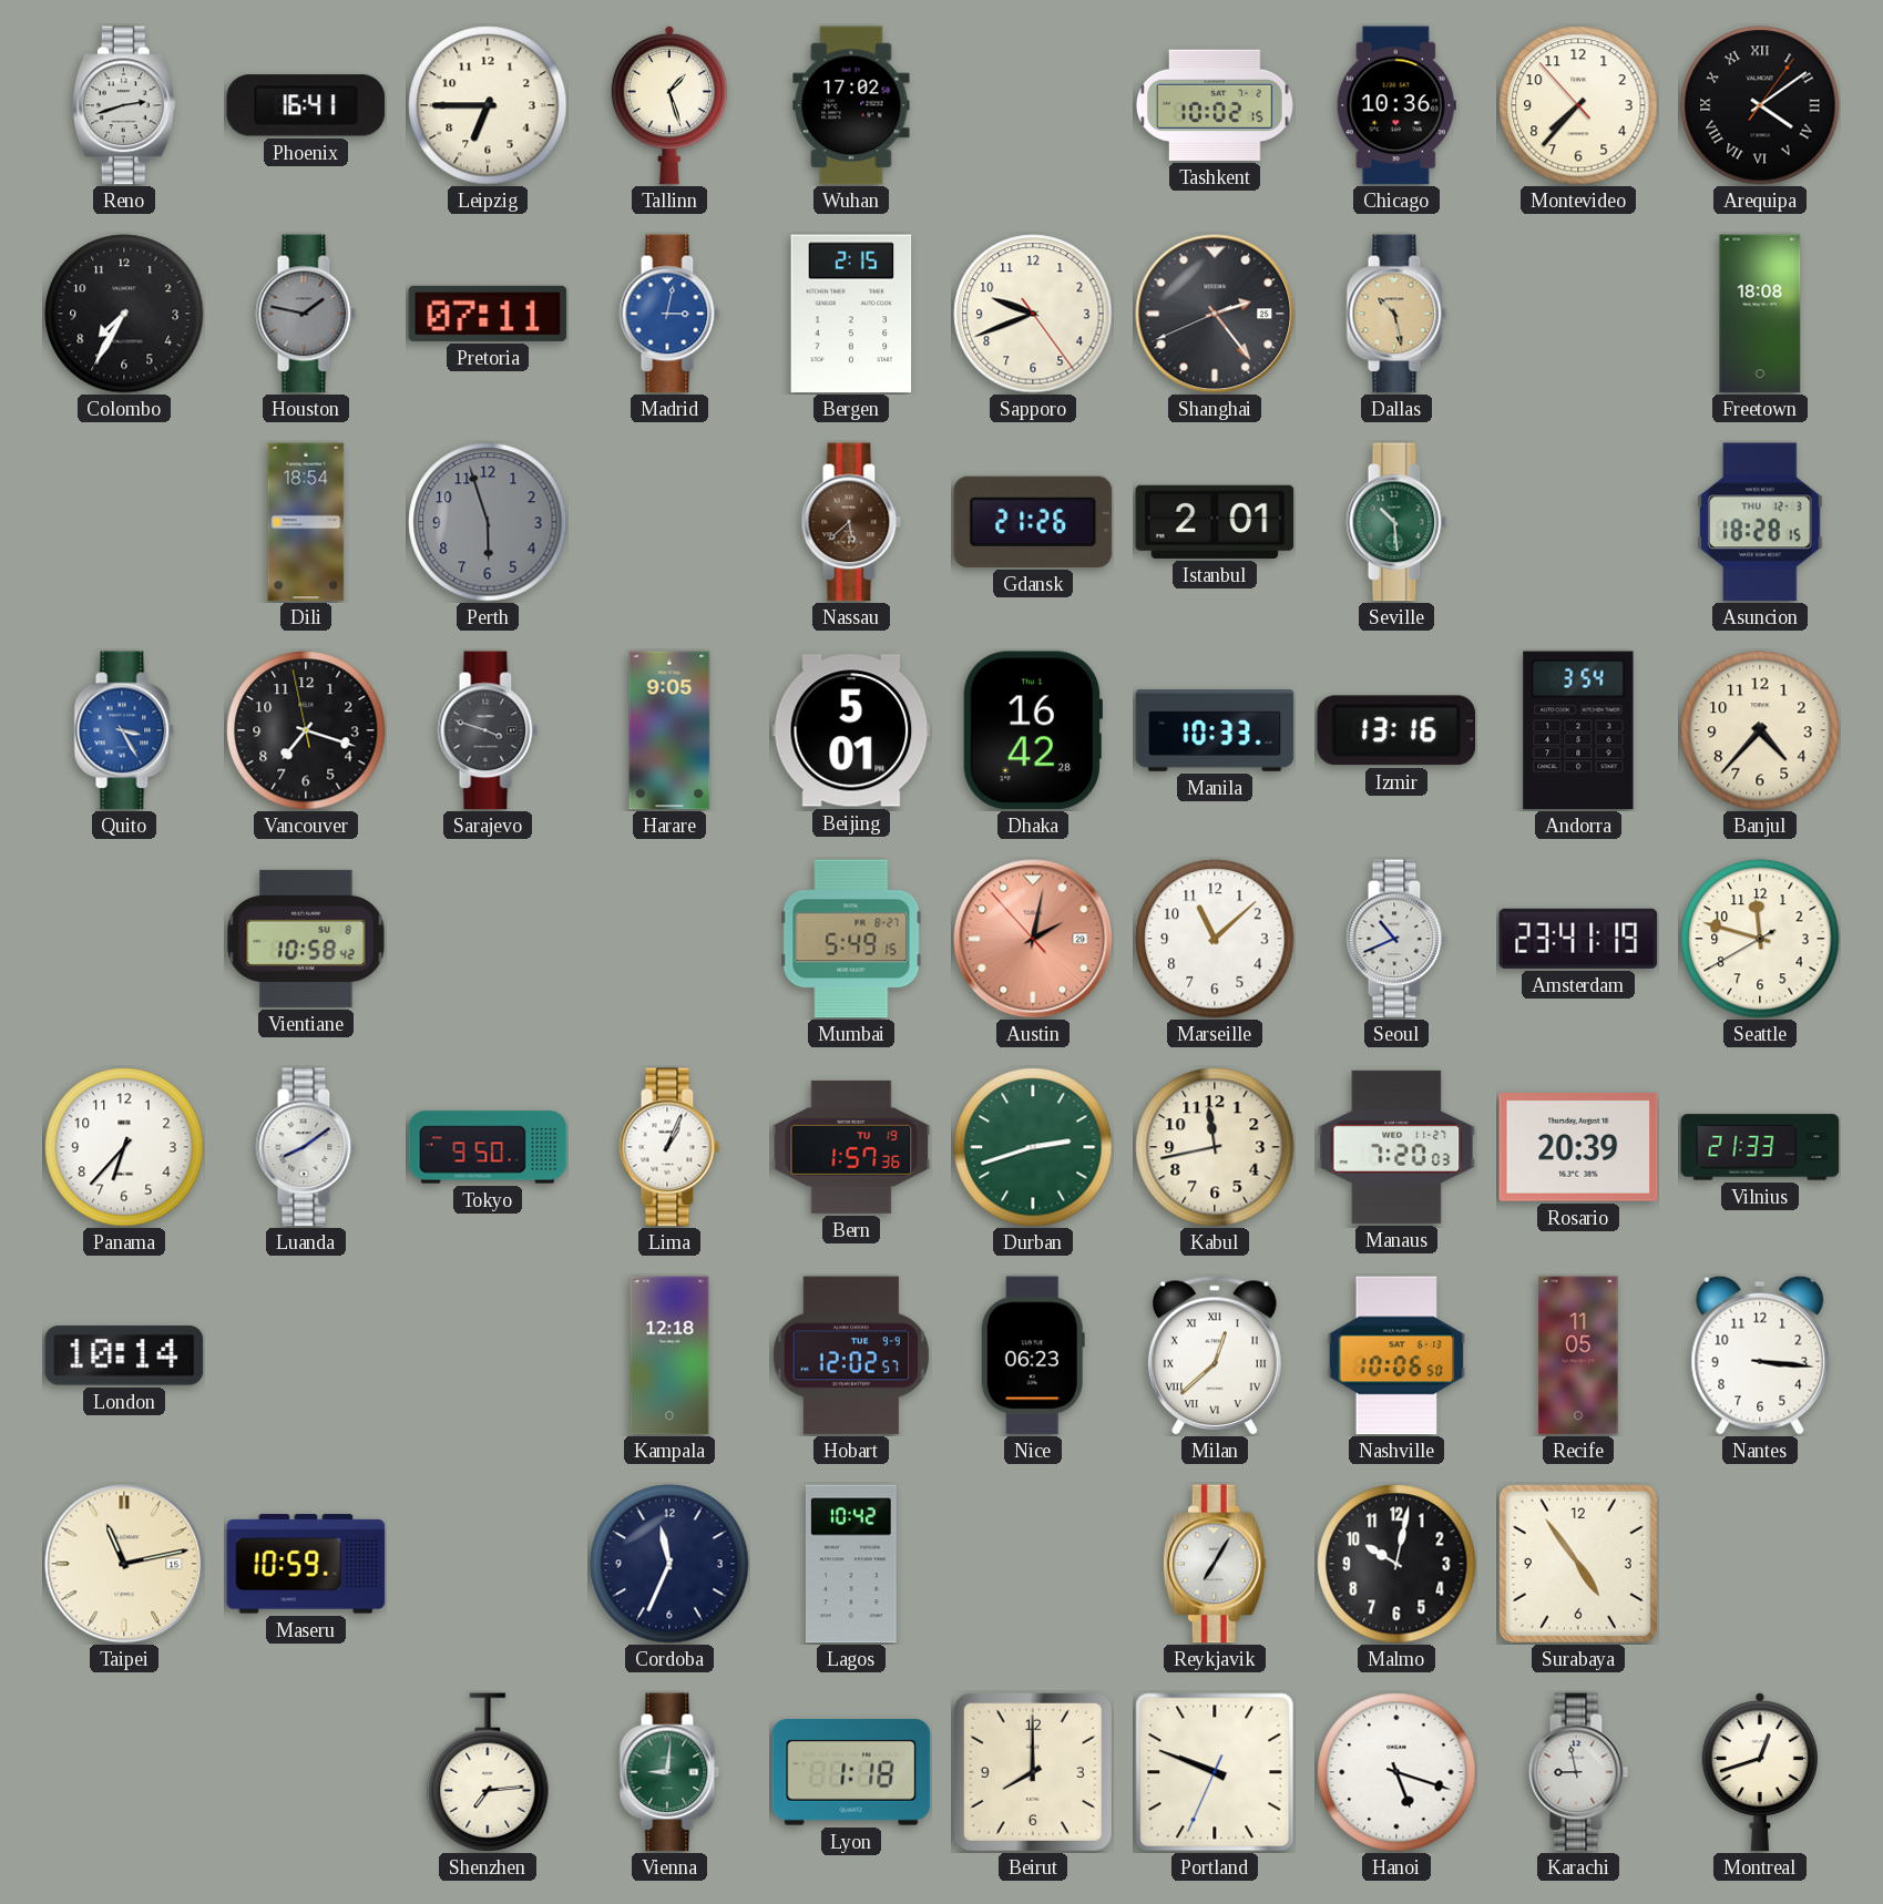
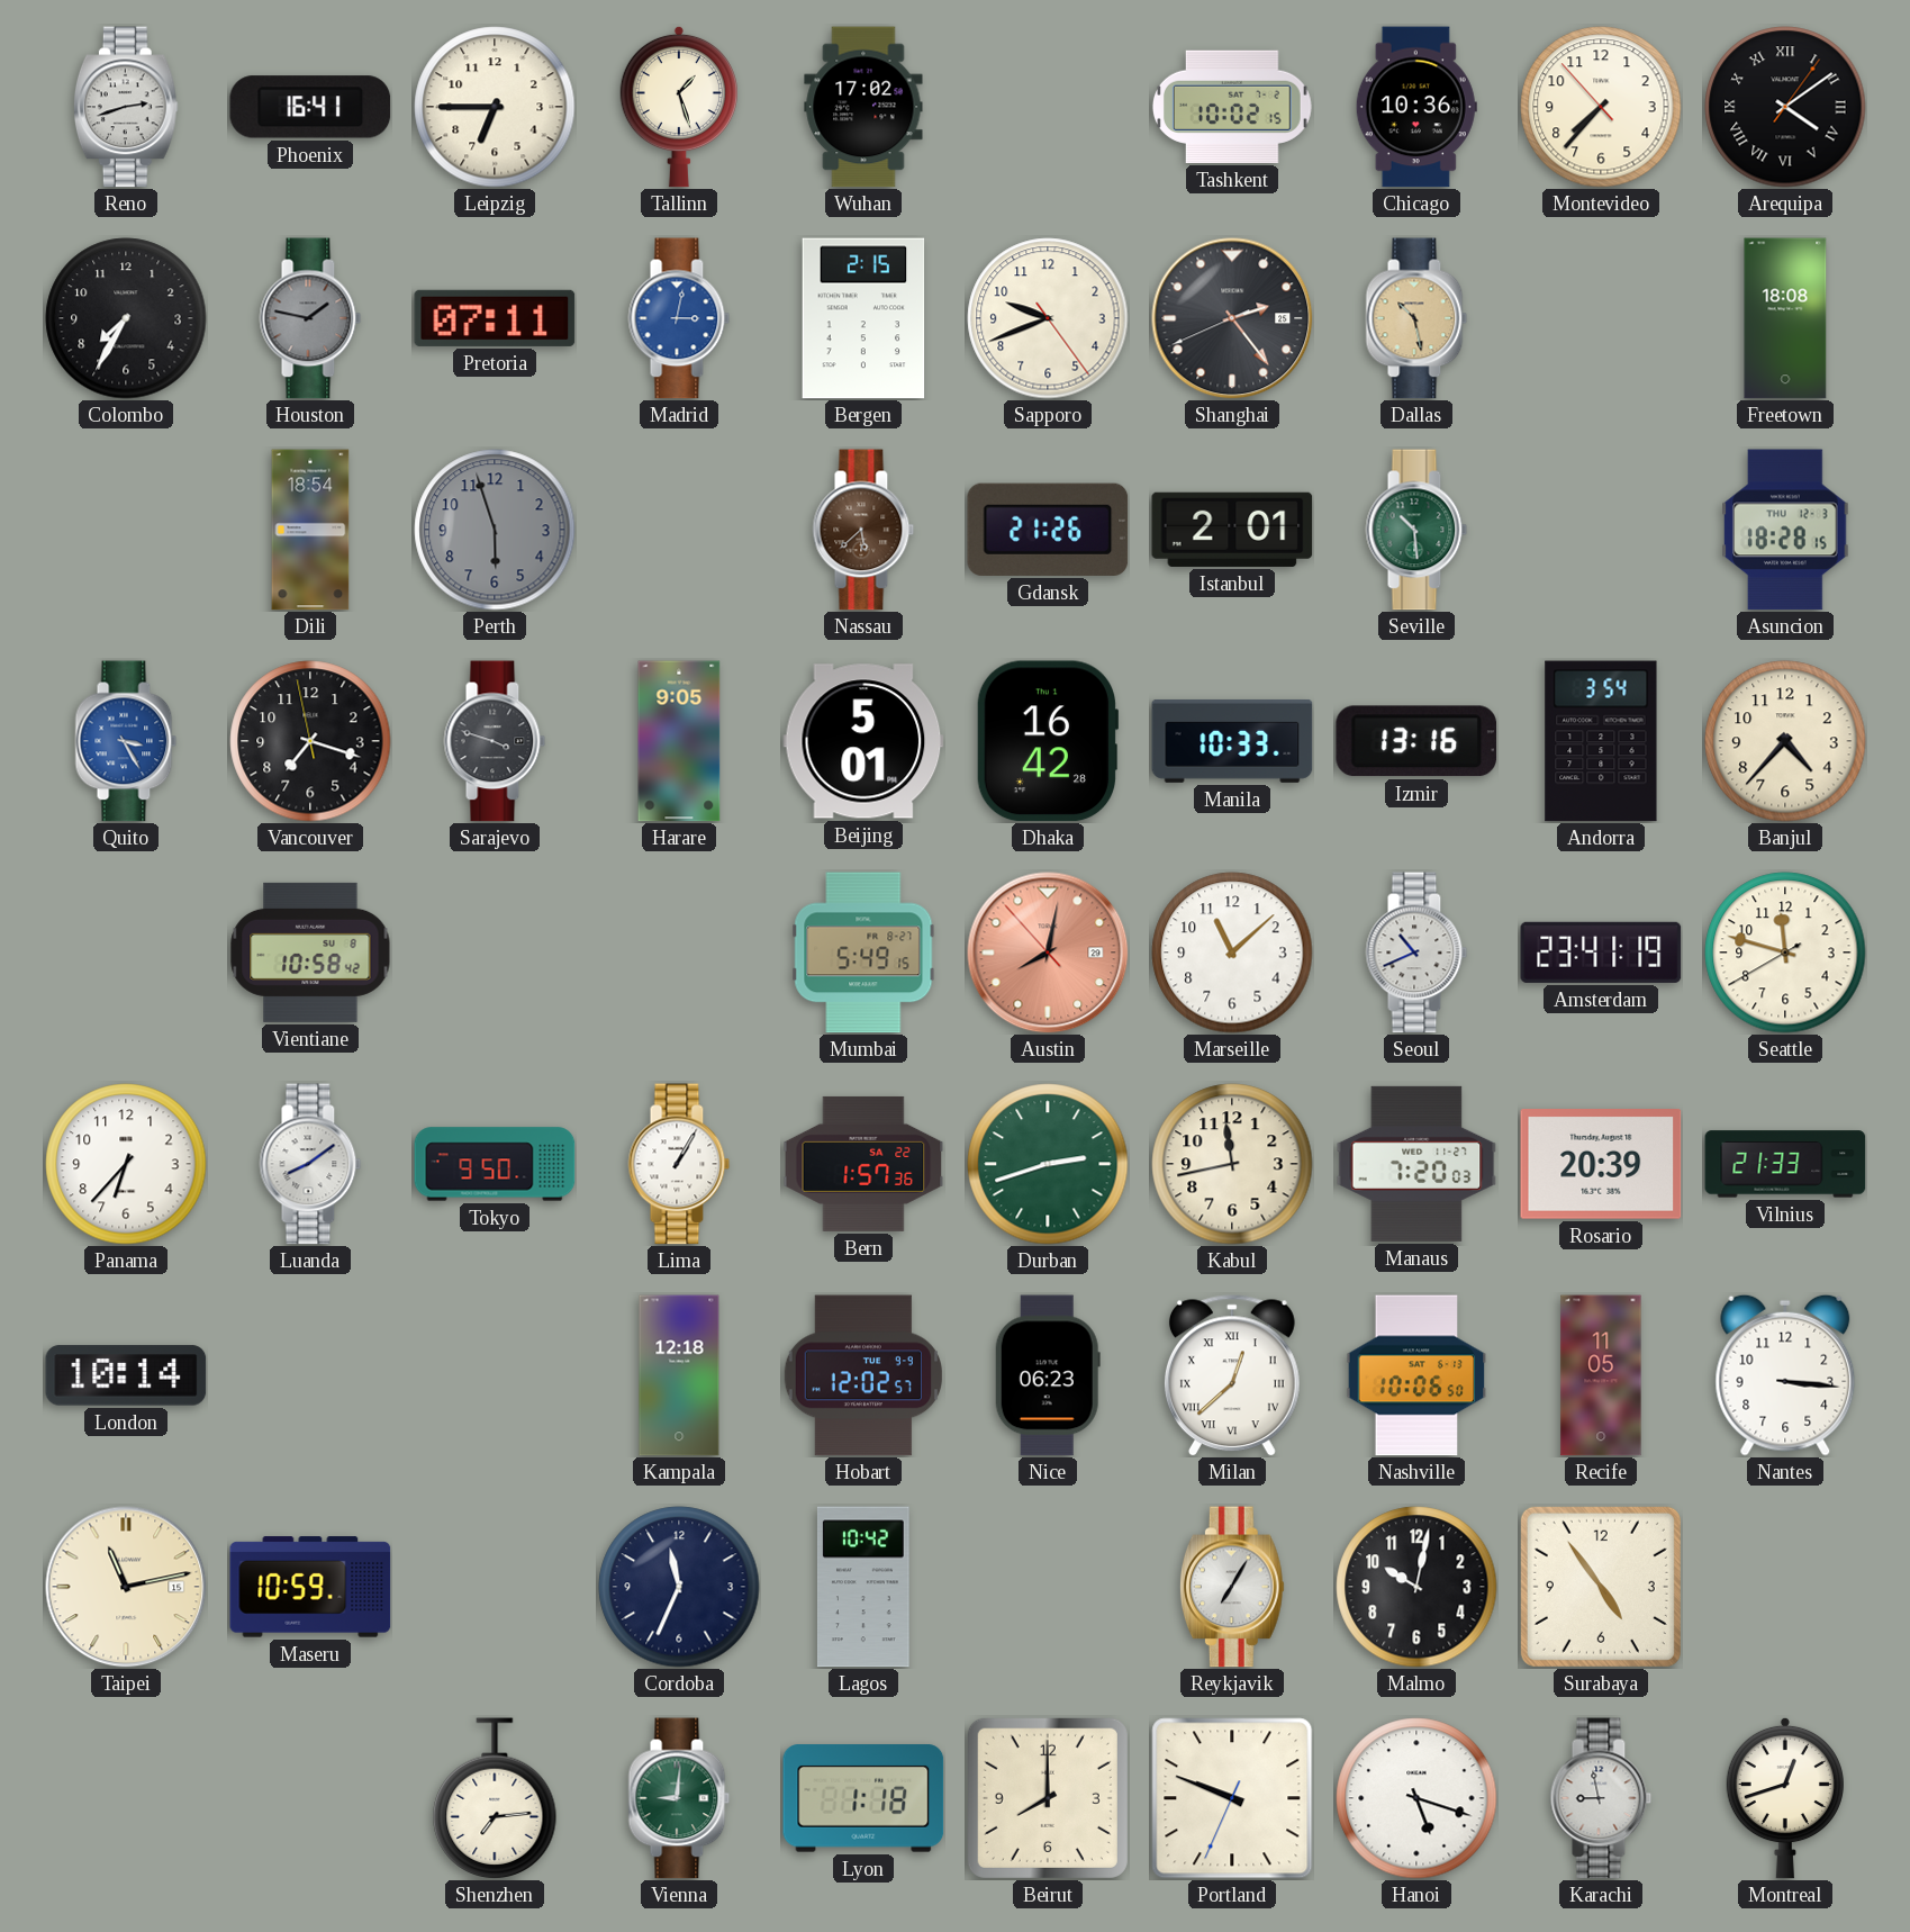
Austin: 2:01 -> 8:01 (1048, 953)
Lima: 1:04 -> 1:05 (679, 1164)
Bern date: TU 19 -> SA 22 (863, 1164)
